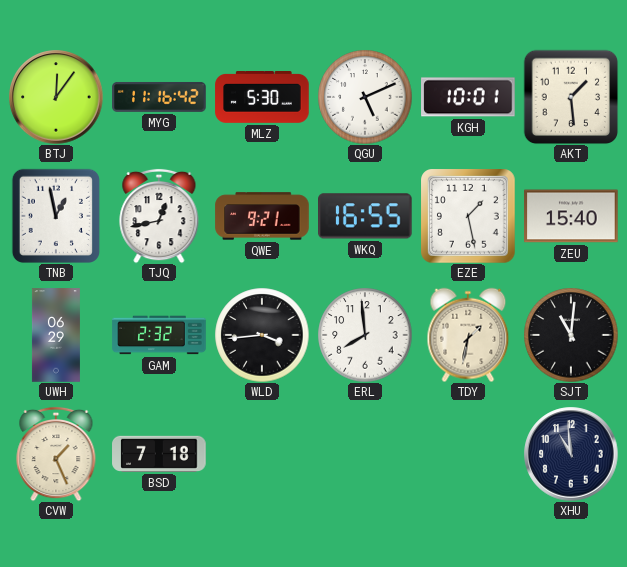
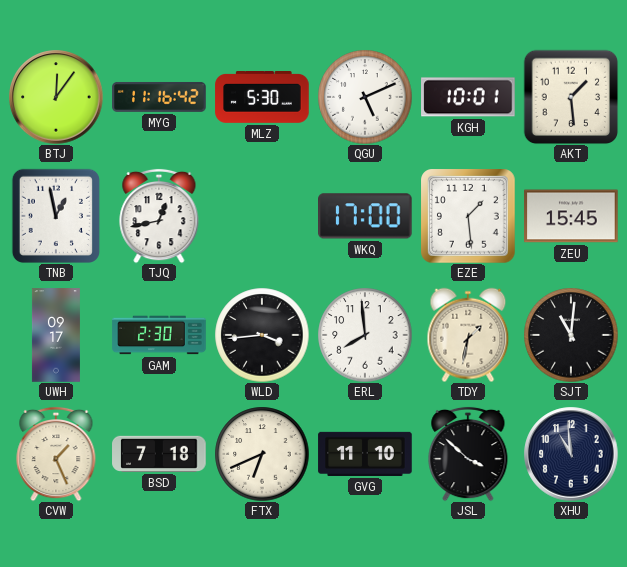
QWE: 9:21 -> none (262, 216)
WKQ: 16:55 -> 17:00 (366, 216)
EZE: 1:28 -> 1:29 (468, 216)
ZEU: 15:40 -> 15:45 (571, 216)
UWH: 06:29 -> 09:17 (56, 335)
GAM: 2:32 -> 2:30 (159, 335)
FTX: none -> 6:41 (262, 454)
GVG: none -> 11:10 (365, 454)
JSL: none -> 3:52 (468, 454)
